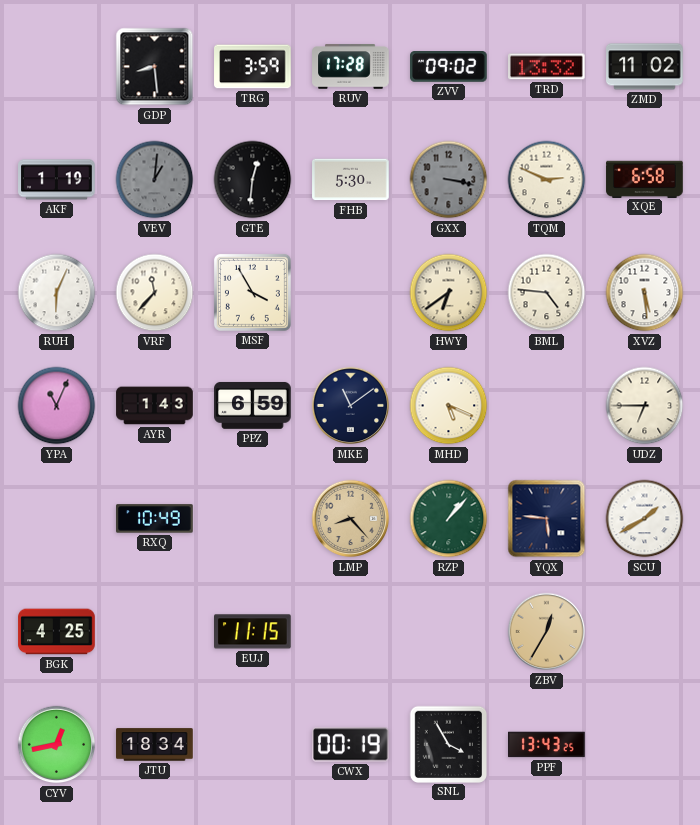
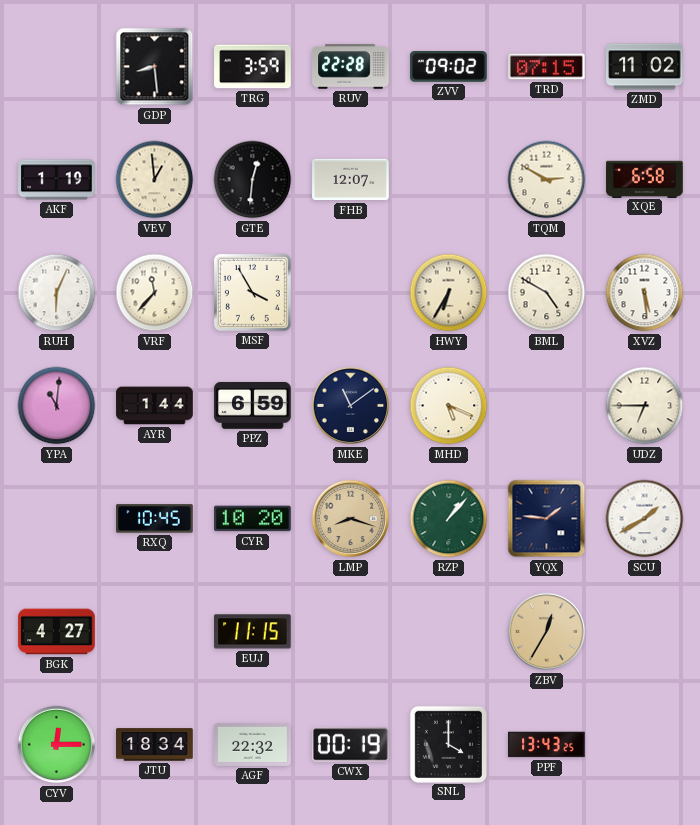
RUV: 17:28 -> 22:28 (351, 67)
TRD: 13:32 -> 07:15 (547, 67)
VEV: 1:01 -> 12:59 (155, 180)
VEV dial: grey -> cream (155, 180)
FHB: 5:30 -> 12:07 (351, 180)
GXX: 3:17 -> none (449, 180)
TQM: 2:49 -> 2:50 (547, 180)
HWY: 6:39 -> 6:35 (449, 293)
BML: 4:46 -> 4:50 (547, 293)
YPA: 11:04 -> 11:01 (57, 406)
AYR: 1:43 -> 1:44 (155, 406)
RXQ: 10:49 -> 10:45 (155, 519)
CYR: none -> 10:20 (253, 519)
LMP: 8:23 -> 8:18 (351, 519)
YQX: 5:46 -> 1:46 (547, 519)
BGK: 4:25 -> 4:27 (57, 632)
CYV: 12:43 -> 12:15 (57, 745)
AGF: none -> 22:32 (253, 744)
SNL: 3:55 -> 4:00 (448, 744)
